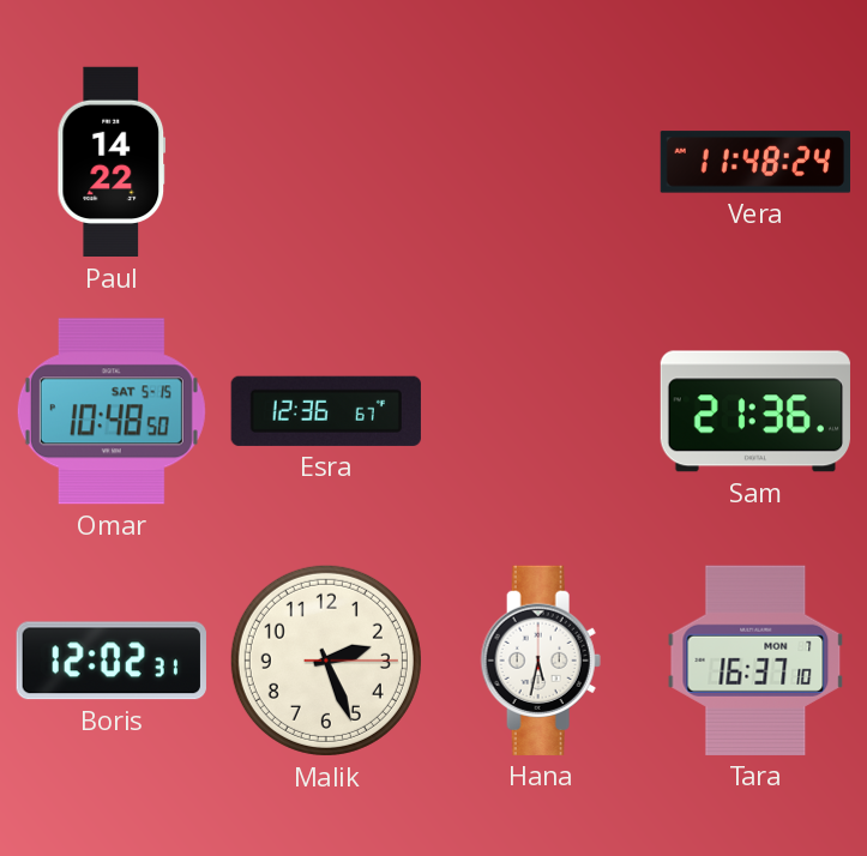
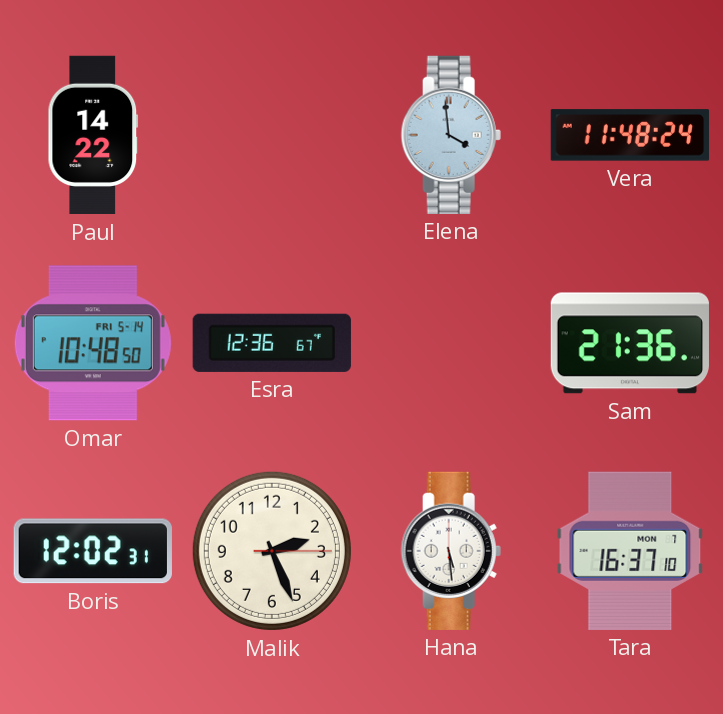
Elena: none -> 3:59 (451, 135)
Omar date: SAT 5-15 -> FRI 5-14 (93, 343)
Hana: 5:32 -> 5:29 (451, 551)
